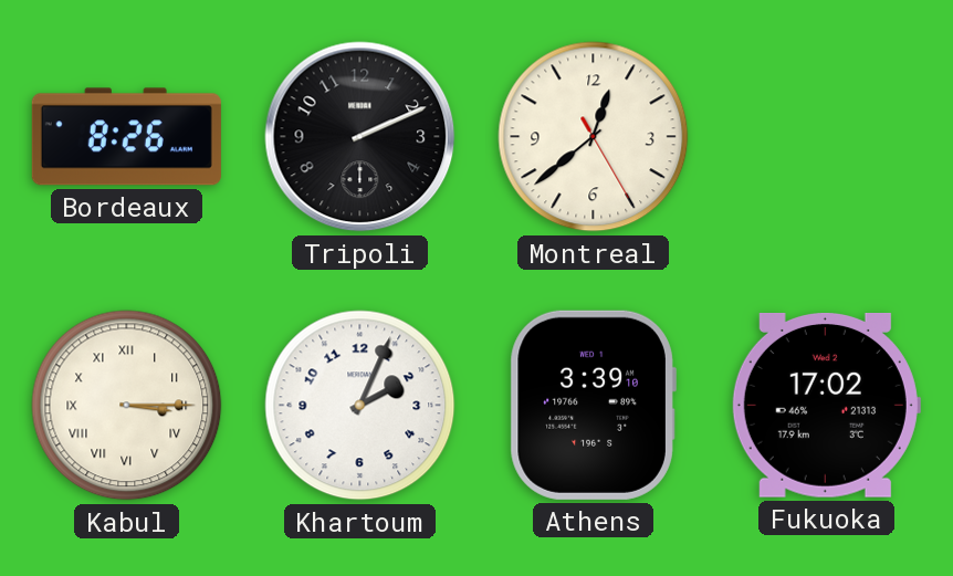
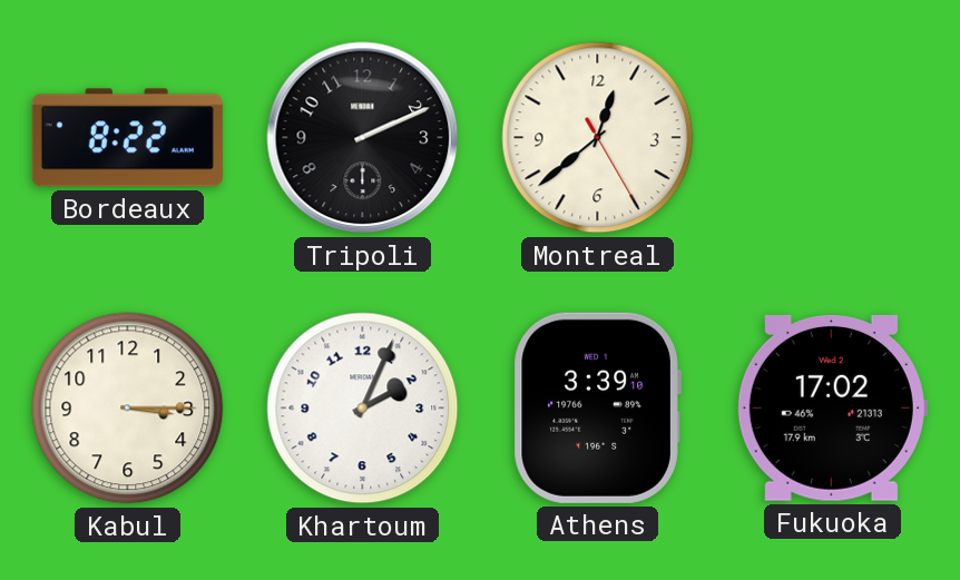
Bordeaux: 8:26 -> 8:22 (127, 138)
Kabul numerals: Roman -> Arabic (128, 409)
